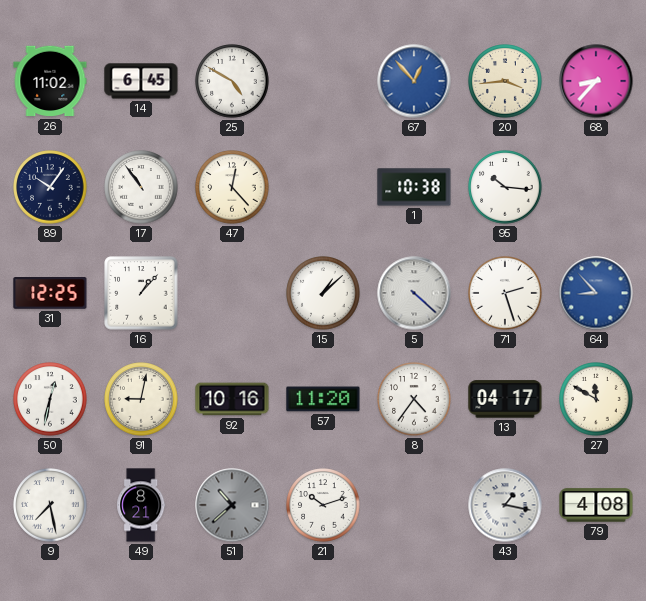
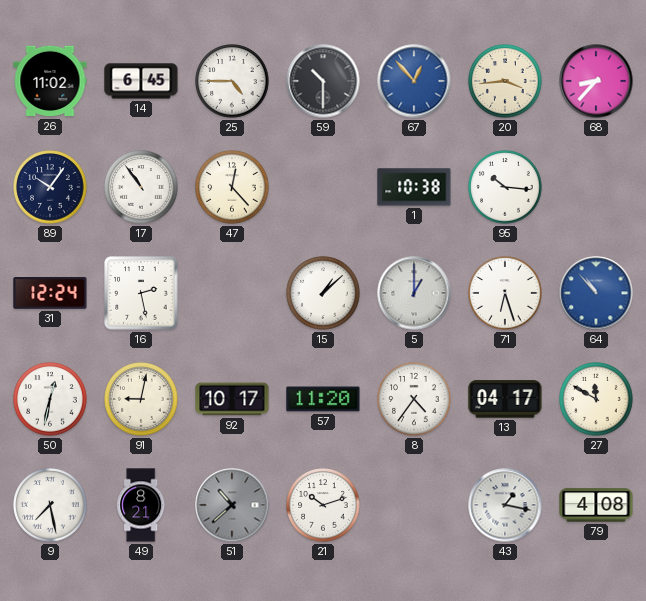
25: 4:50 -> 4:45 (232, 81)
59: none -> 10:30 (323, 81)
31: 12:25 -> 12:24 (50, 294)
16: 1:07 -> 2:28 (141, 293)
5: 4:22 -> 1:00 (414, 293)
71: 2:27 -> 6:27 (505, 293)
64: 8:53 -> 10:53 (596, 293)
92: 10:16 -> 10:17 (232, 399)
